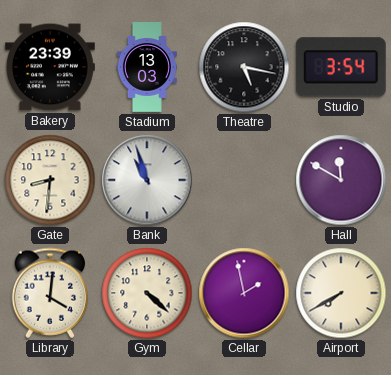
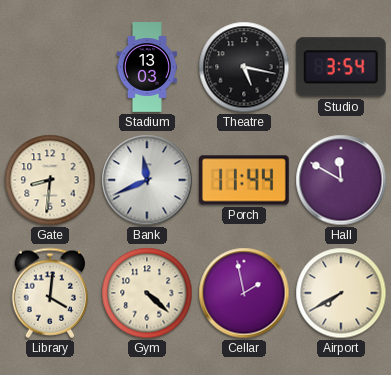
Bakery: 23:39 -> none (51, 67)
Bank: 10:57 -> 11:41 (147, 180)
Porch: none -> 11:44 (245, 180)
